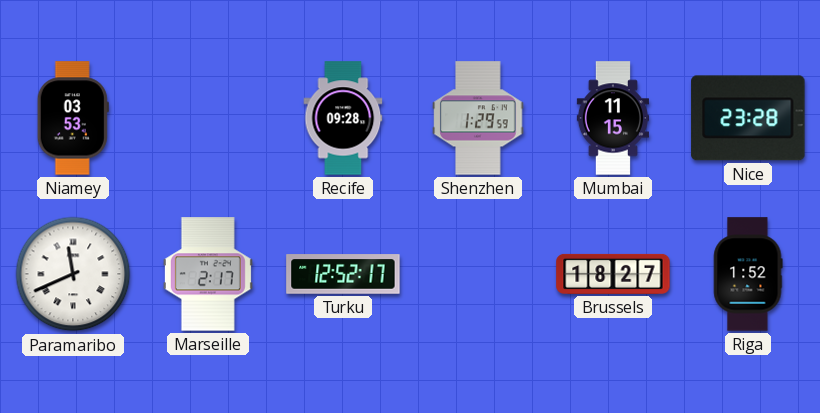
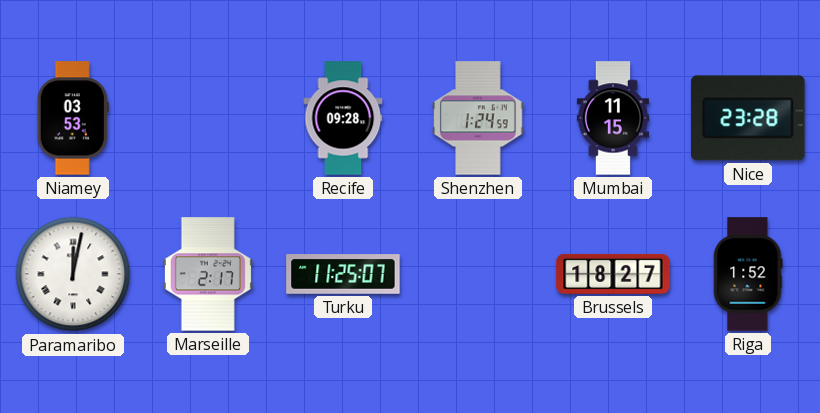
Shenzhen: 1:29 -> 1:24 (478, 118)
Paramaribo: 11:41 -> 12:02 (73, 274)
Turku: 12:52 -> 11:25 (343, 274)
